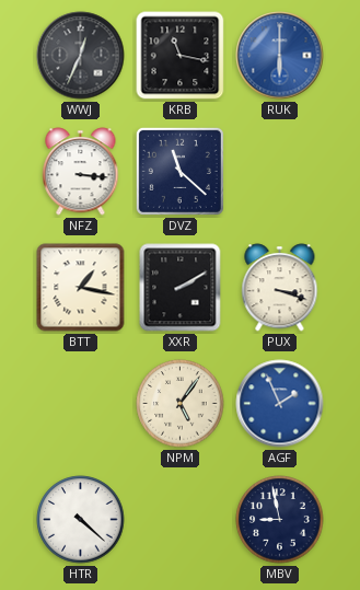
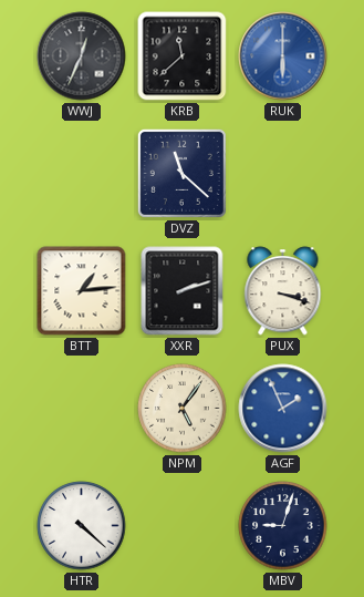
KRB: 11:17 -> 11:38 (183, 56)
NFZ: 3:16 -> none (81, 172)
BTT: 1:17 -> 1:14 (82, 291)
XXR: 2:10 -> 2:12 (183, 291)
MBV: 8:58 -> 9:03 (283, 526)
